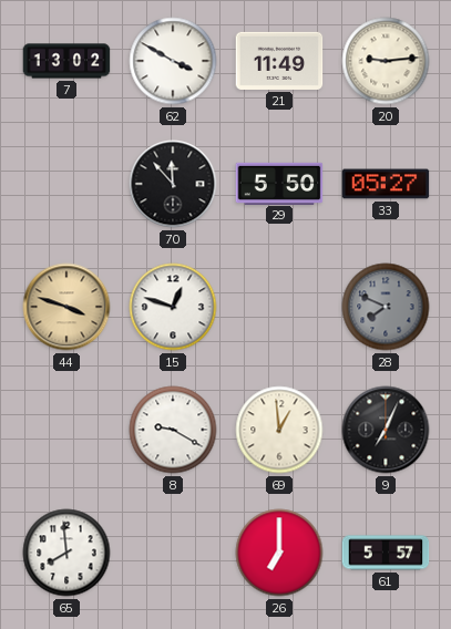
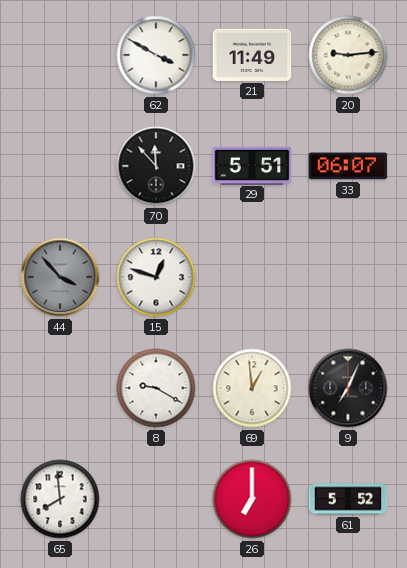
7: 13:02 -> none (66, 61)
29: 5:50 -> 5:51 (252, 165)
33: 05:27 -> 06:07 (348, 166)
44: 3:48 -> 3:53 (60, 277)
44 dial: champagne -> grey (60, 277)
28: 7:49 -> none (386, 307)
61: 5:57 -> 5:52 (348, 499)
